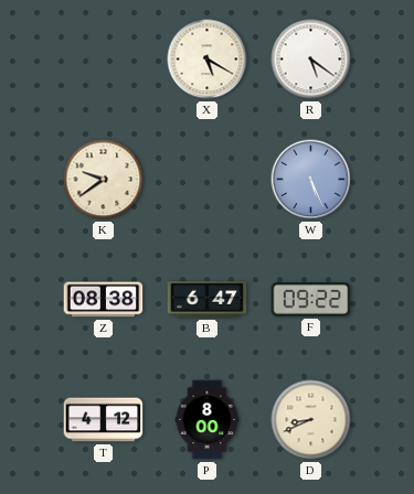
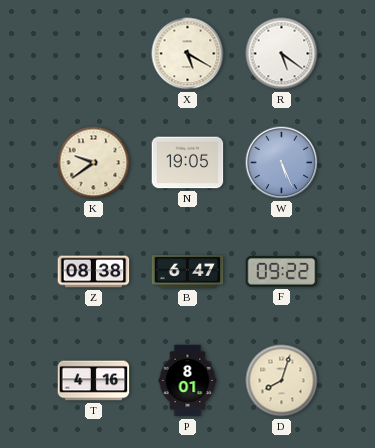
N: none -> 19:05 (188, 163)
T: 4:12 -> 4:16 (94, 381)
P: 8:00 -> 8:01 (188, 381)
D: 8:41 -> 8:03 (282, 381)
